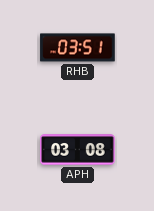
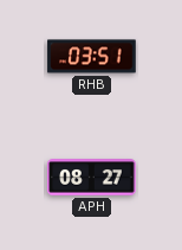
APH: 03:08 -> 08:27 (92, 178)
